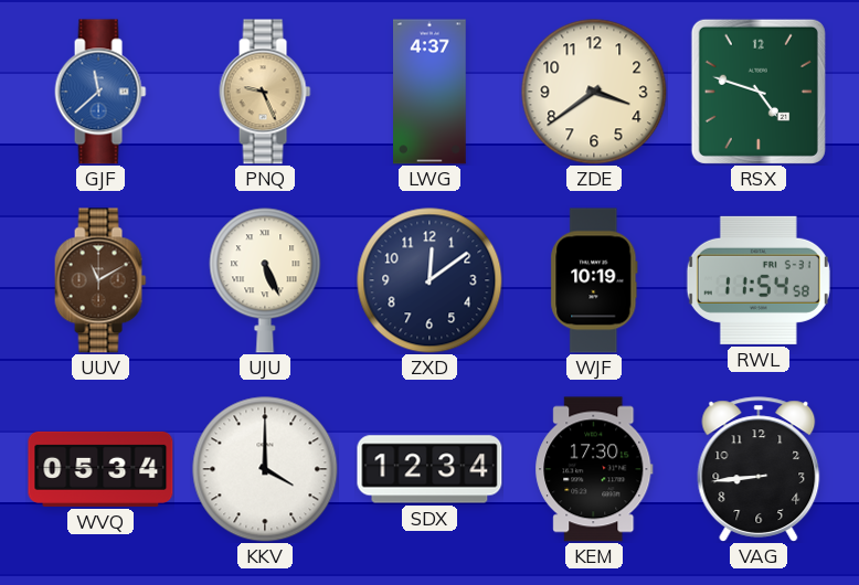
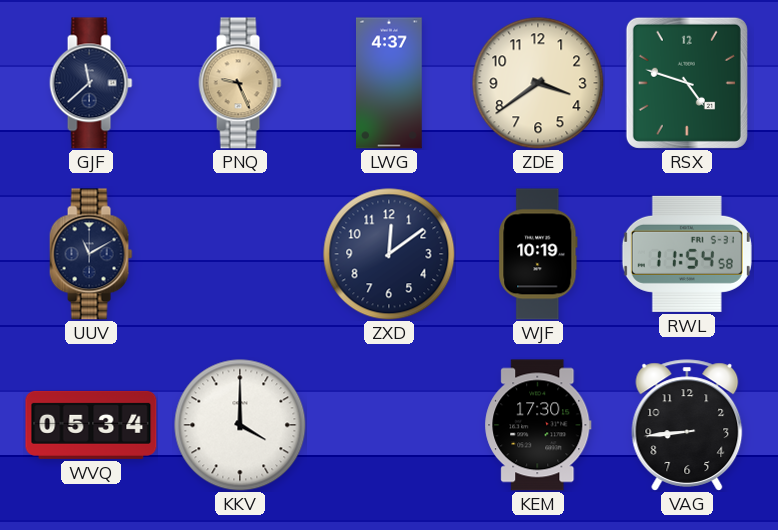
GJF dial: blue -> navy (91, 83)
UUV dial: brown -> navy (91, 254)
UJU: 5:26 -> none (265, 280)
SDX: 12:34 -> none (430, 469)
